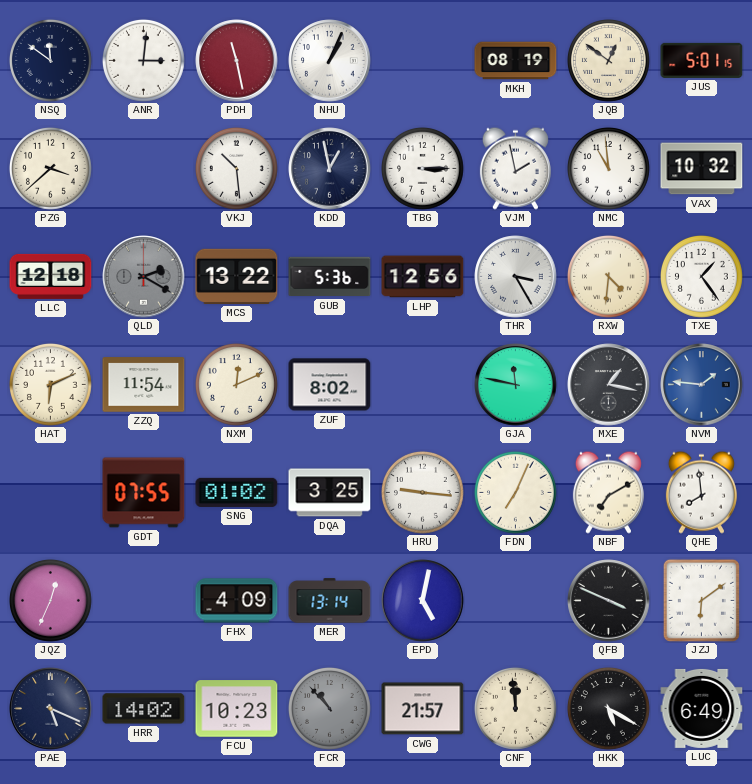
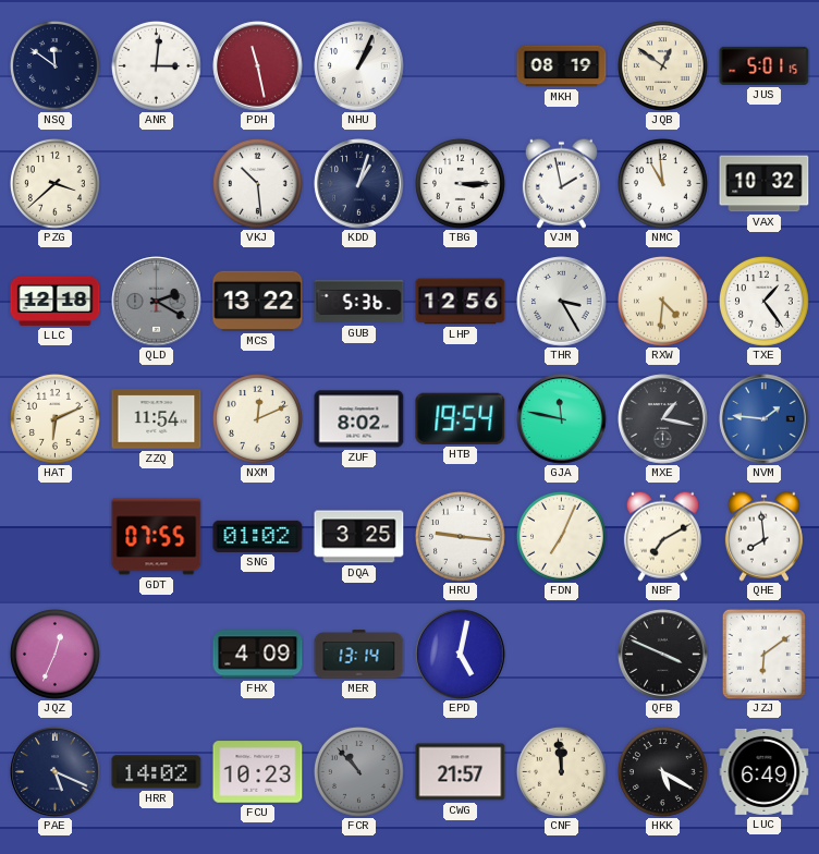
KDD: 12:58 -> 1:03 (359, 184)
HTB: none -> 19:54 (461, 418)
